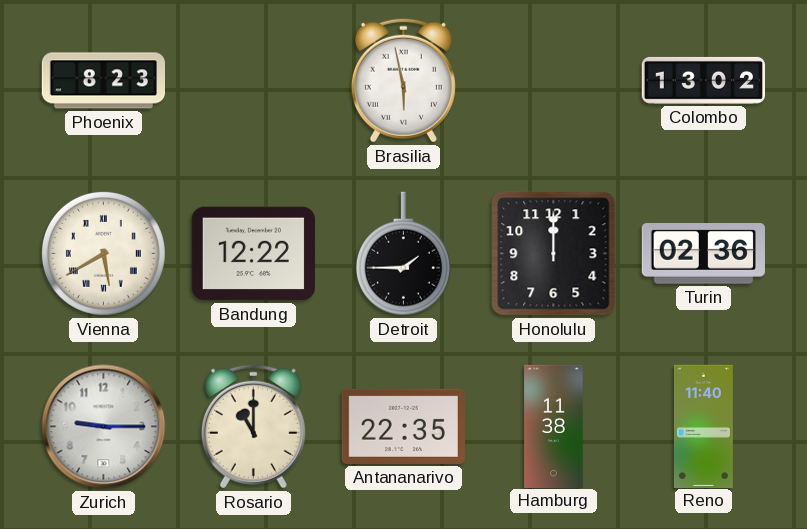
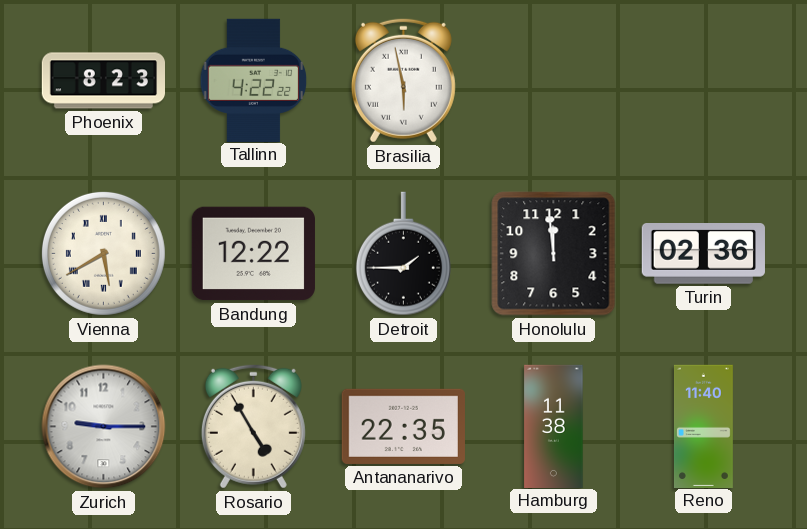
Tallinn: none -> 4:22 (254, 80)
Colombo: 13:02 -> none (703, 80)
Honolulu: 12:00 -> 11:59 (554, 254)
Rosario: 11:00 -> 4:55 (253, 426)
